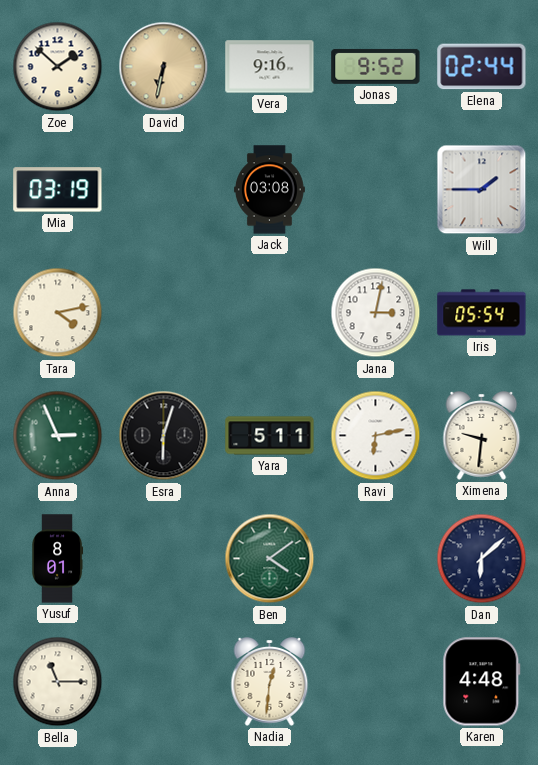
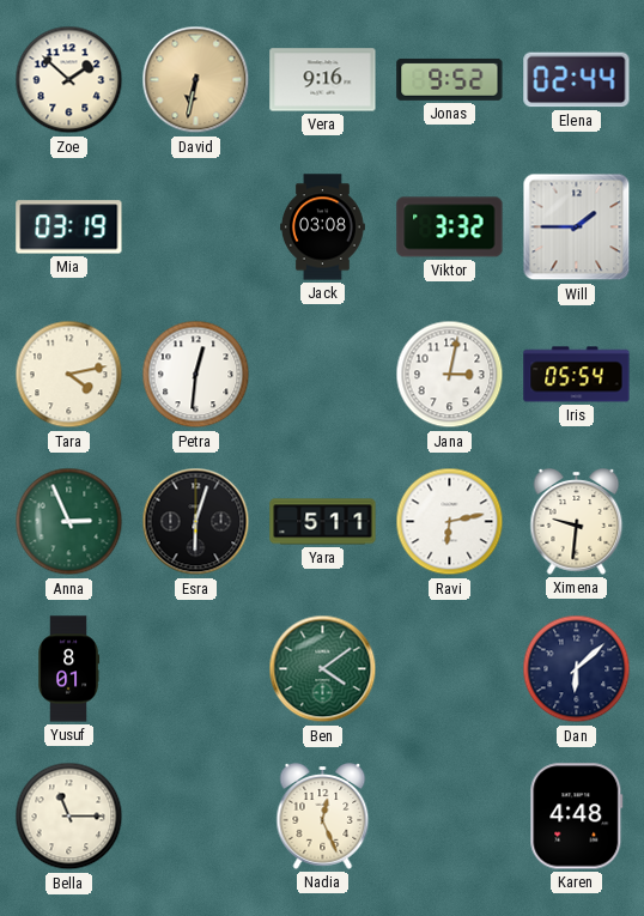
Viktor: none -> 3:32 (450, 228)
Petra: none -> 12:31 (196, 375)
Nadia: 12:31 -> 12:26 (323, 817)
